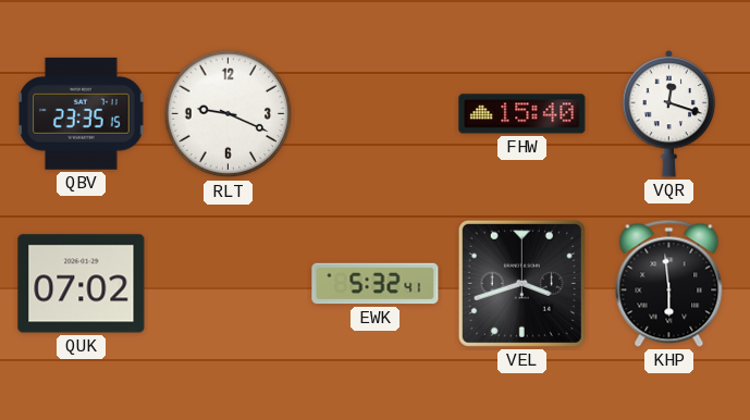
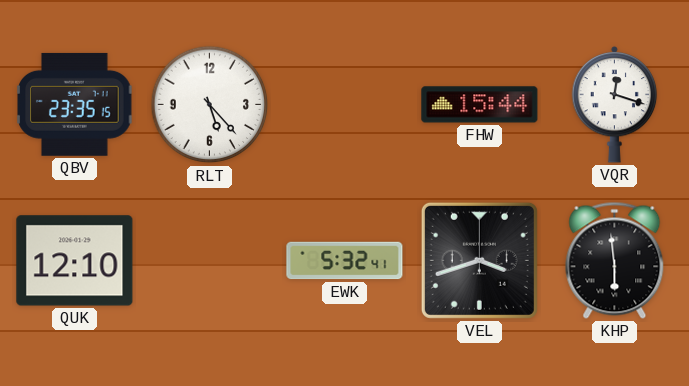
RLT: 9:19 -> 5:23 (210, 105)
FHW: 15:40 -> 15:44 (480, 105)
QUK: 07:02 -> 12:10 (75, 261)
